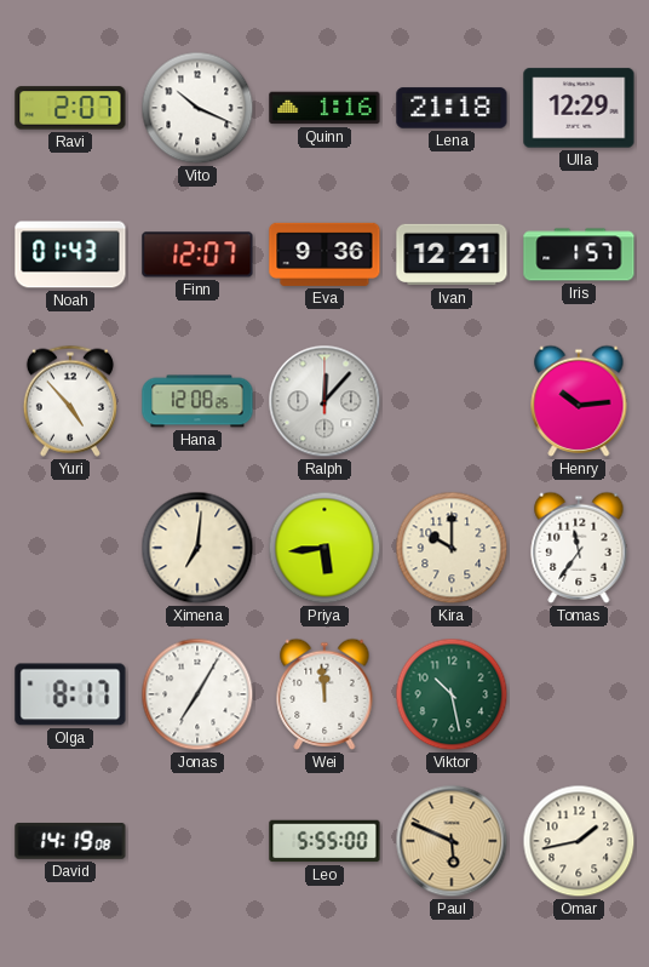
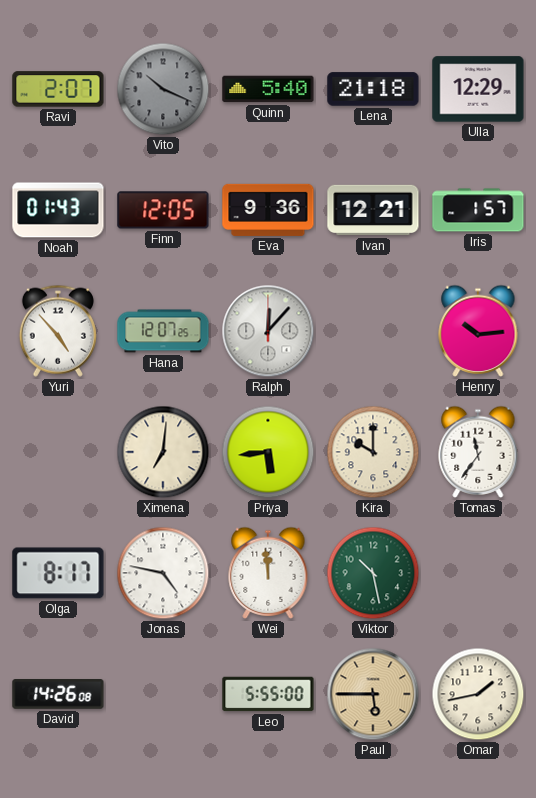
Vito dial: white -> grey (163, 89)
Quinn: 1:16 -> 5:40 (268, 89)
Finn: 12:07 -> 12:05 (163, 210)
Hana: 12:08 -> 12:07 (163, 331)
Jonas: 7:05 -> 4:47 (163, 573)
David: 14:19 -> 14:26 (58, 695)
Paul: 5:49 -> 5:45 (373, 694)
